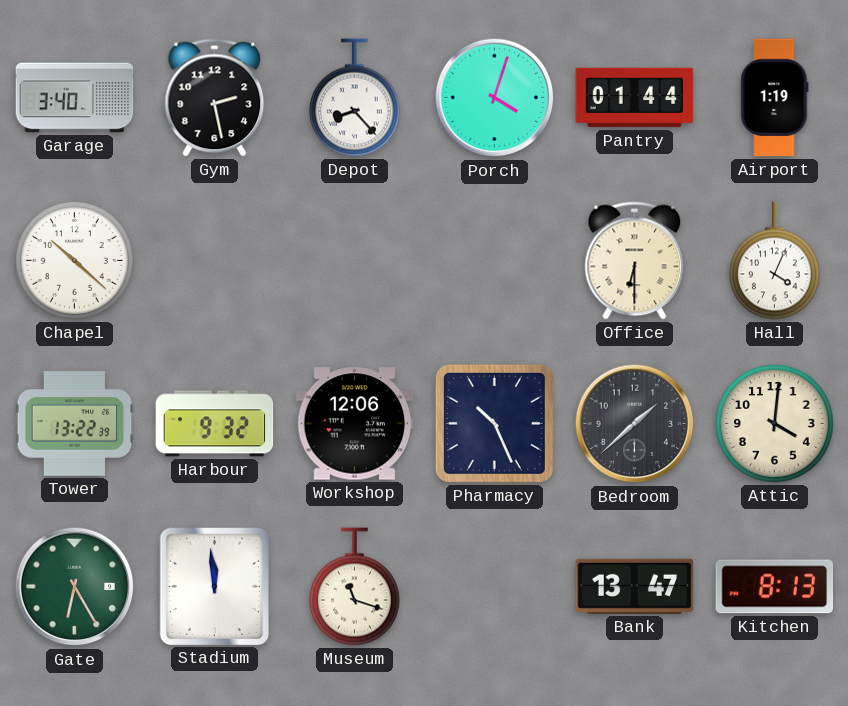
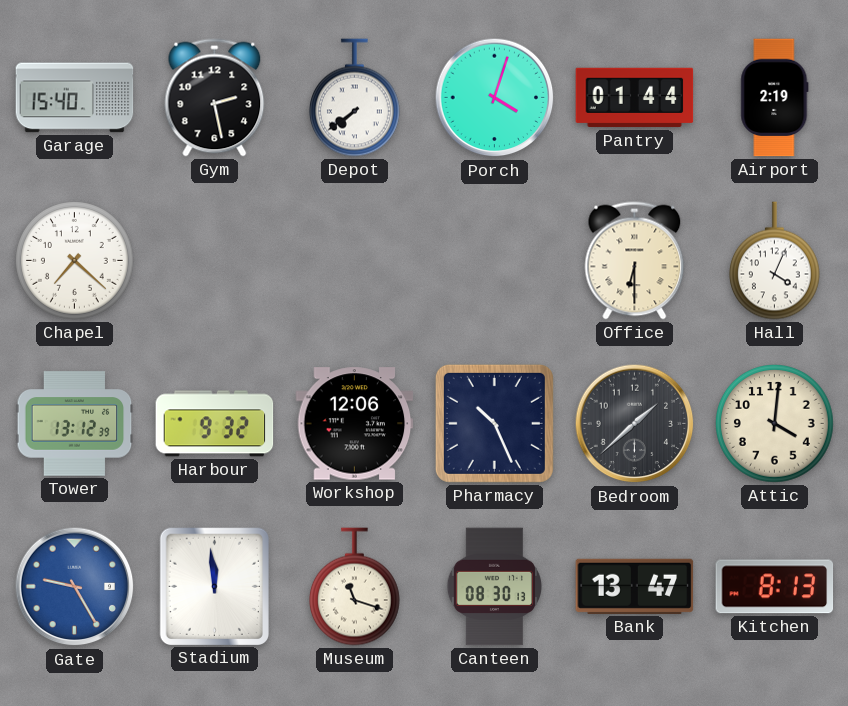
Garage: 3:40 -> 15:40 (75, 98)
Depot: 8:23 -> 7:39 (354, 98)
Airport: 1:19 -> 2:19 (775, 98)
Chapel: 10:22 -> 7:22 (75, 261)
Tower: 13:22 -> 13:12 (75, 424)
Gate: 6:25 -> 9:25 (75, 587)
Gate dial: green -> blue (75, 587)
Canteen: none -> 08:30 (495, 587)
